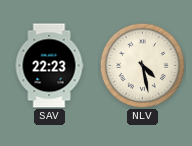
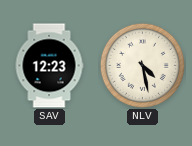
SAV: 22:23 -> 12:23 (49, 66)
